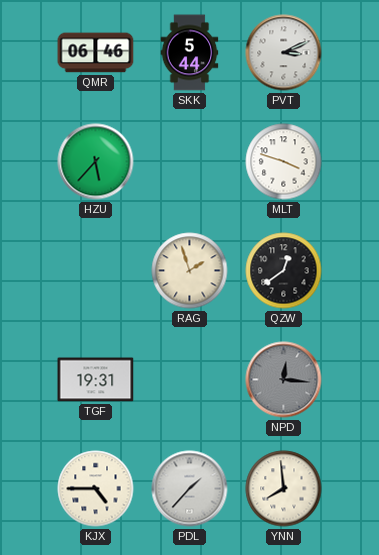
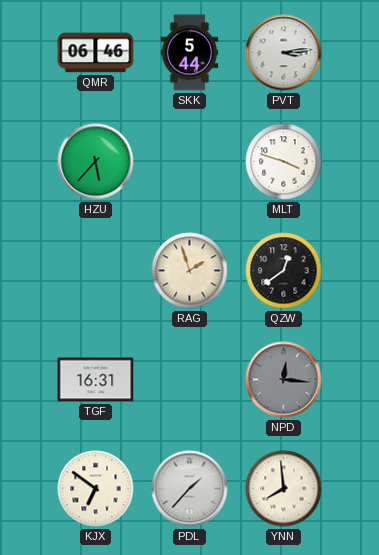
PVT: 3:11 -> 3:14 (284, 53)
TGF: 19:31 -> 16:31 (96, 380)
KJX: 4:45 -> 6:51 (96, 489)
